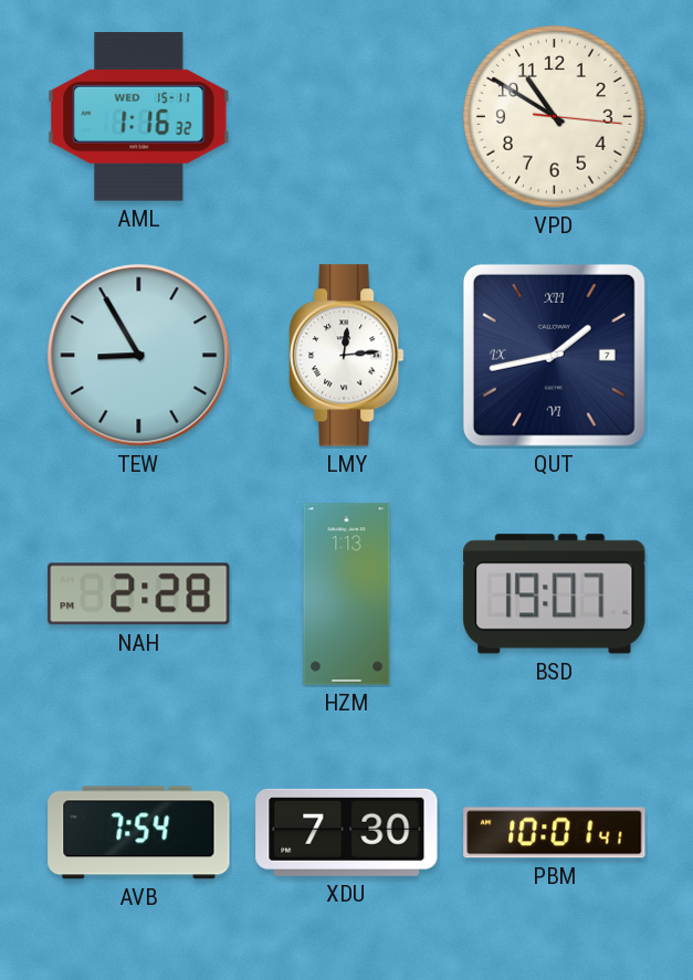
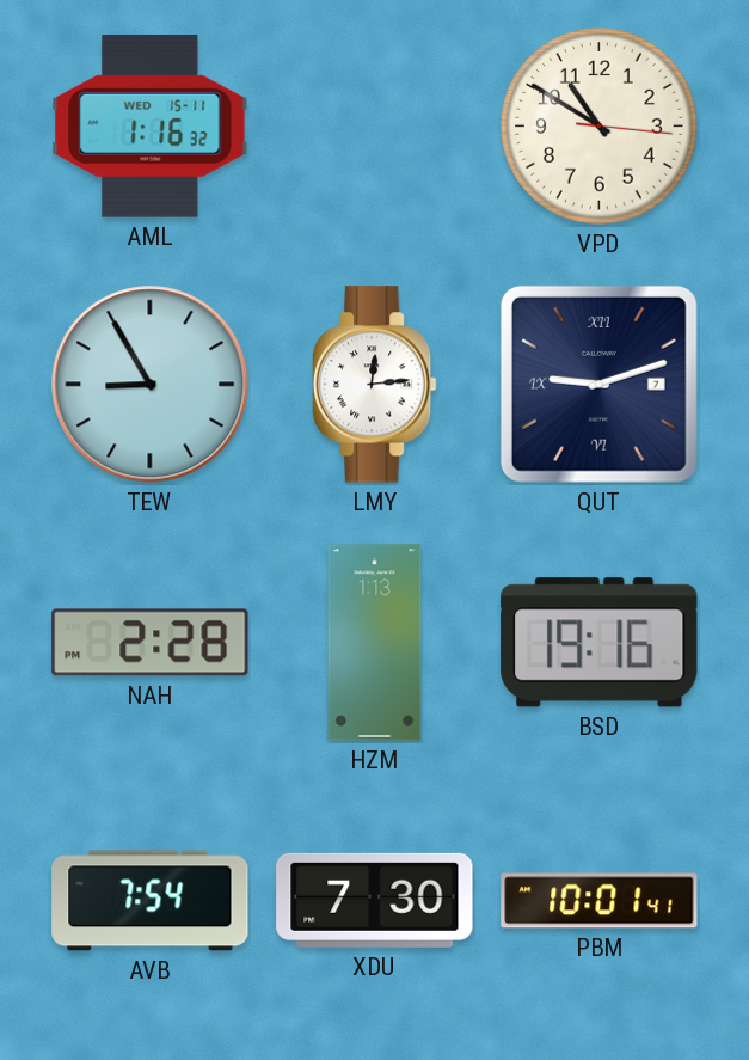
QUT: 1:43 -> 9:12 (598, 384)
BSD: 19:07 -> 19:16 (600, 643)
